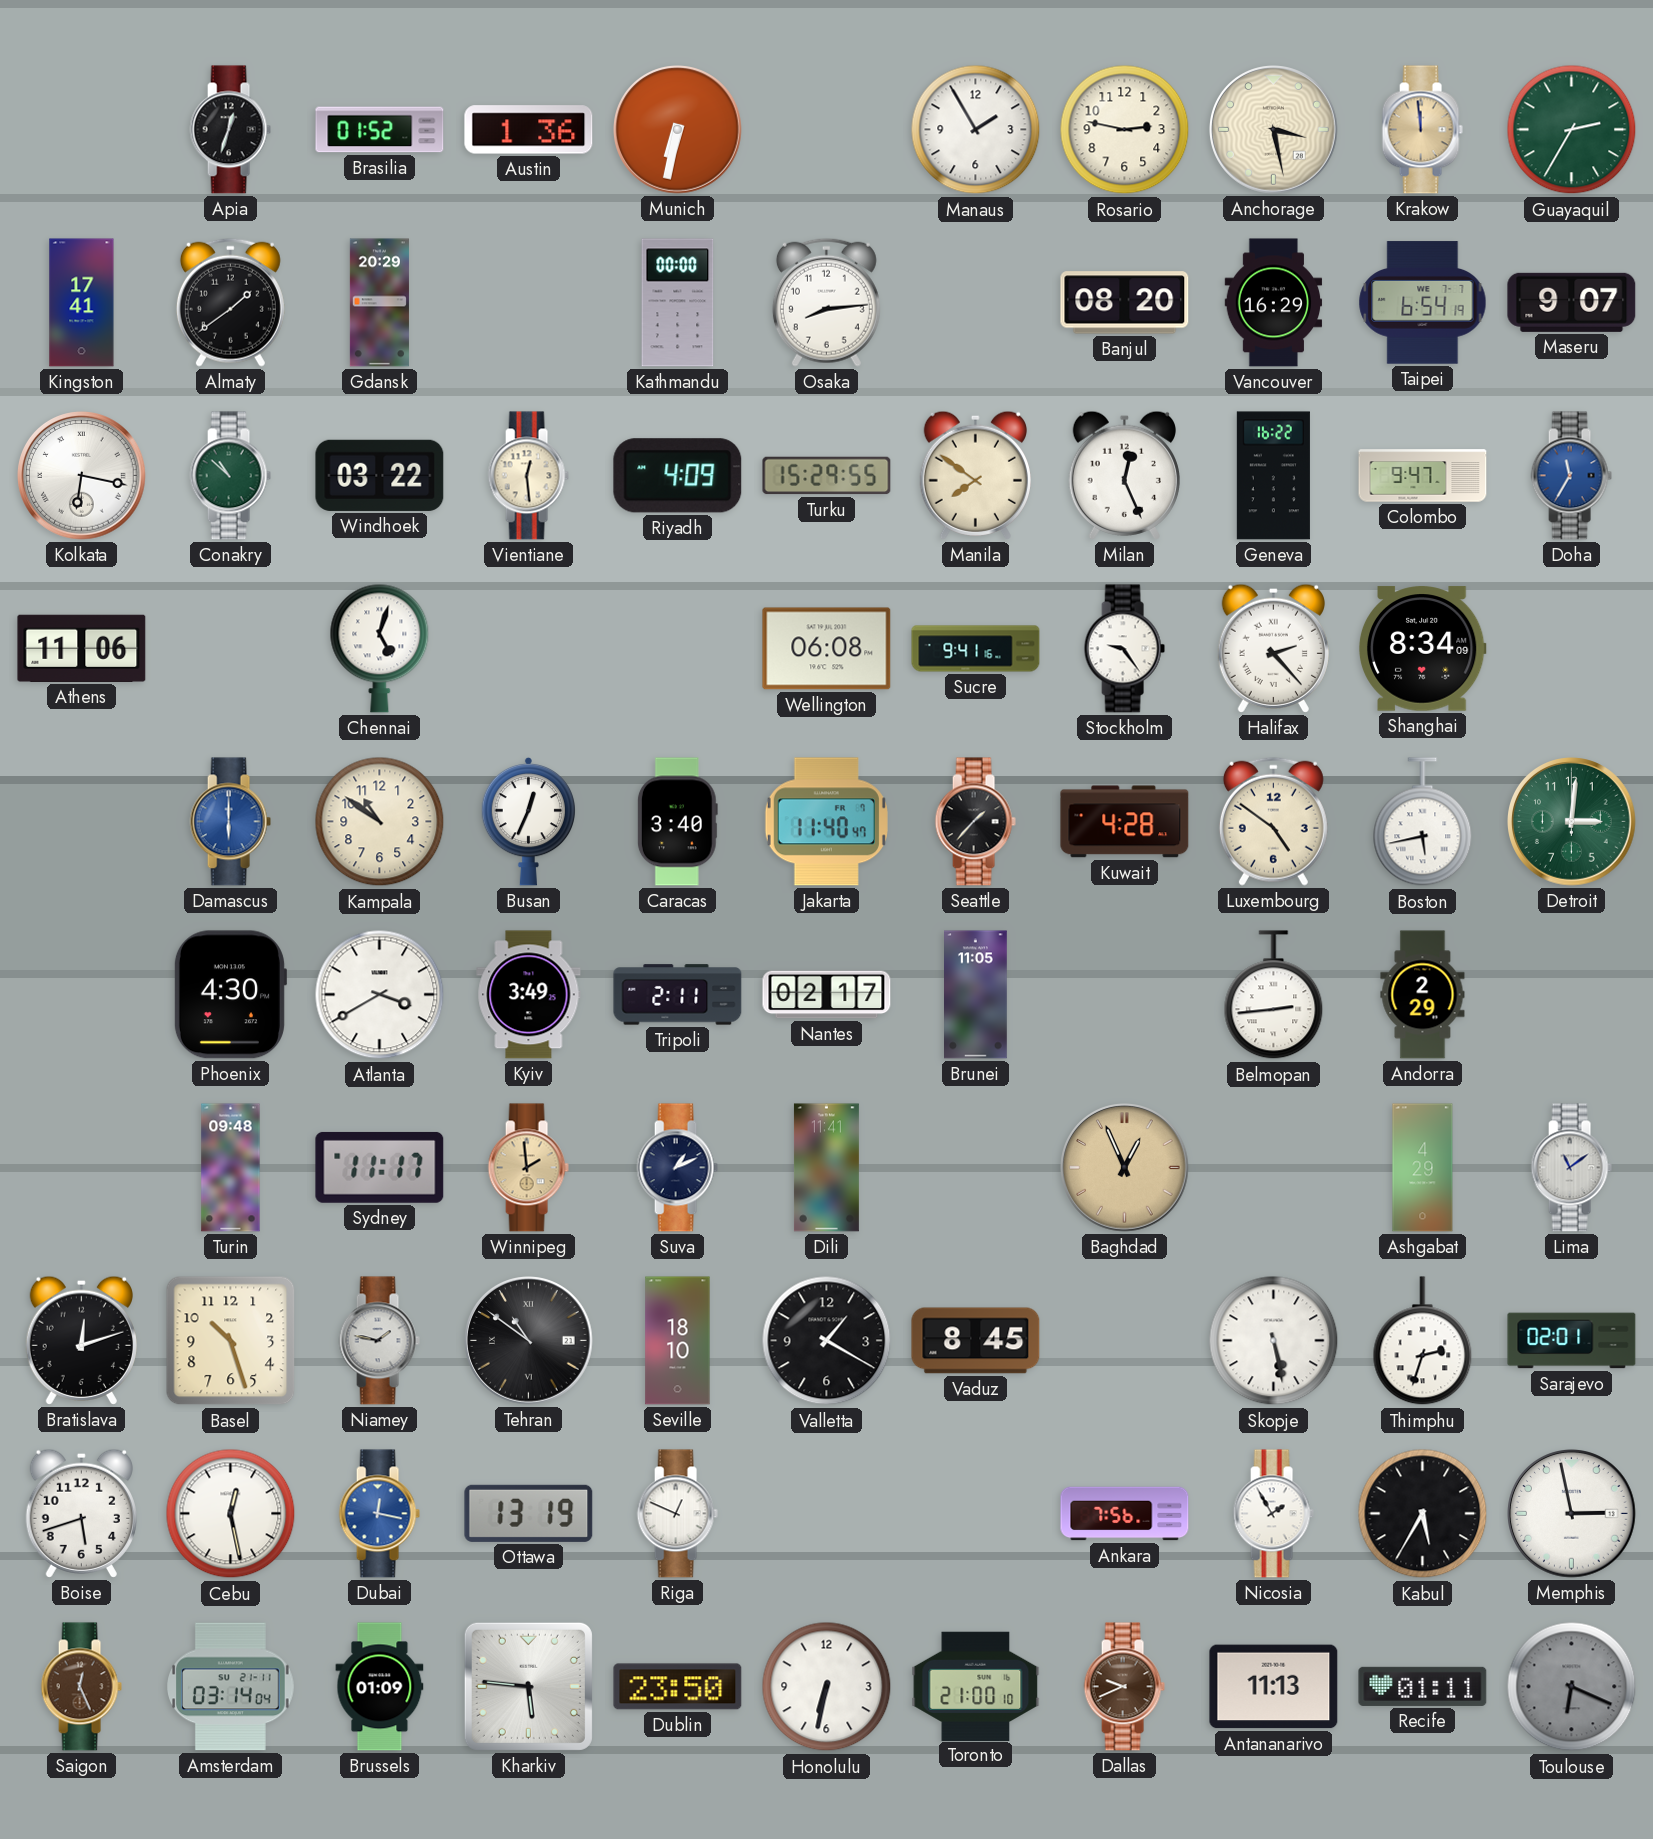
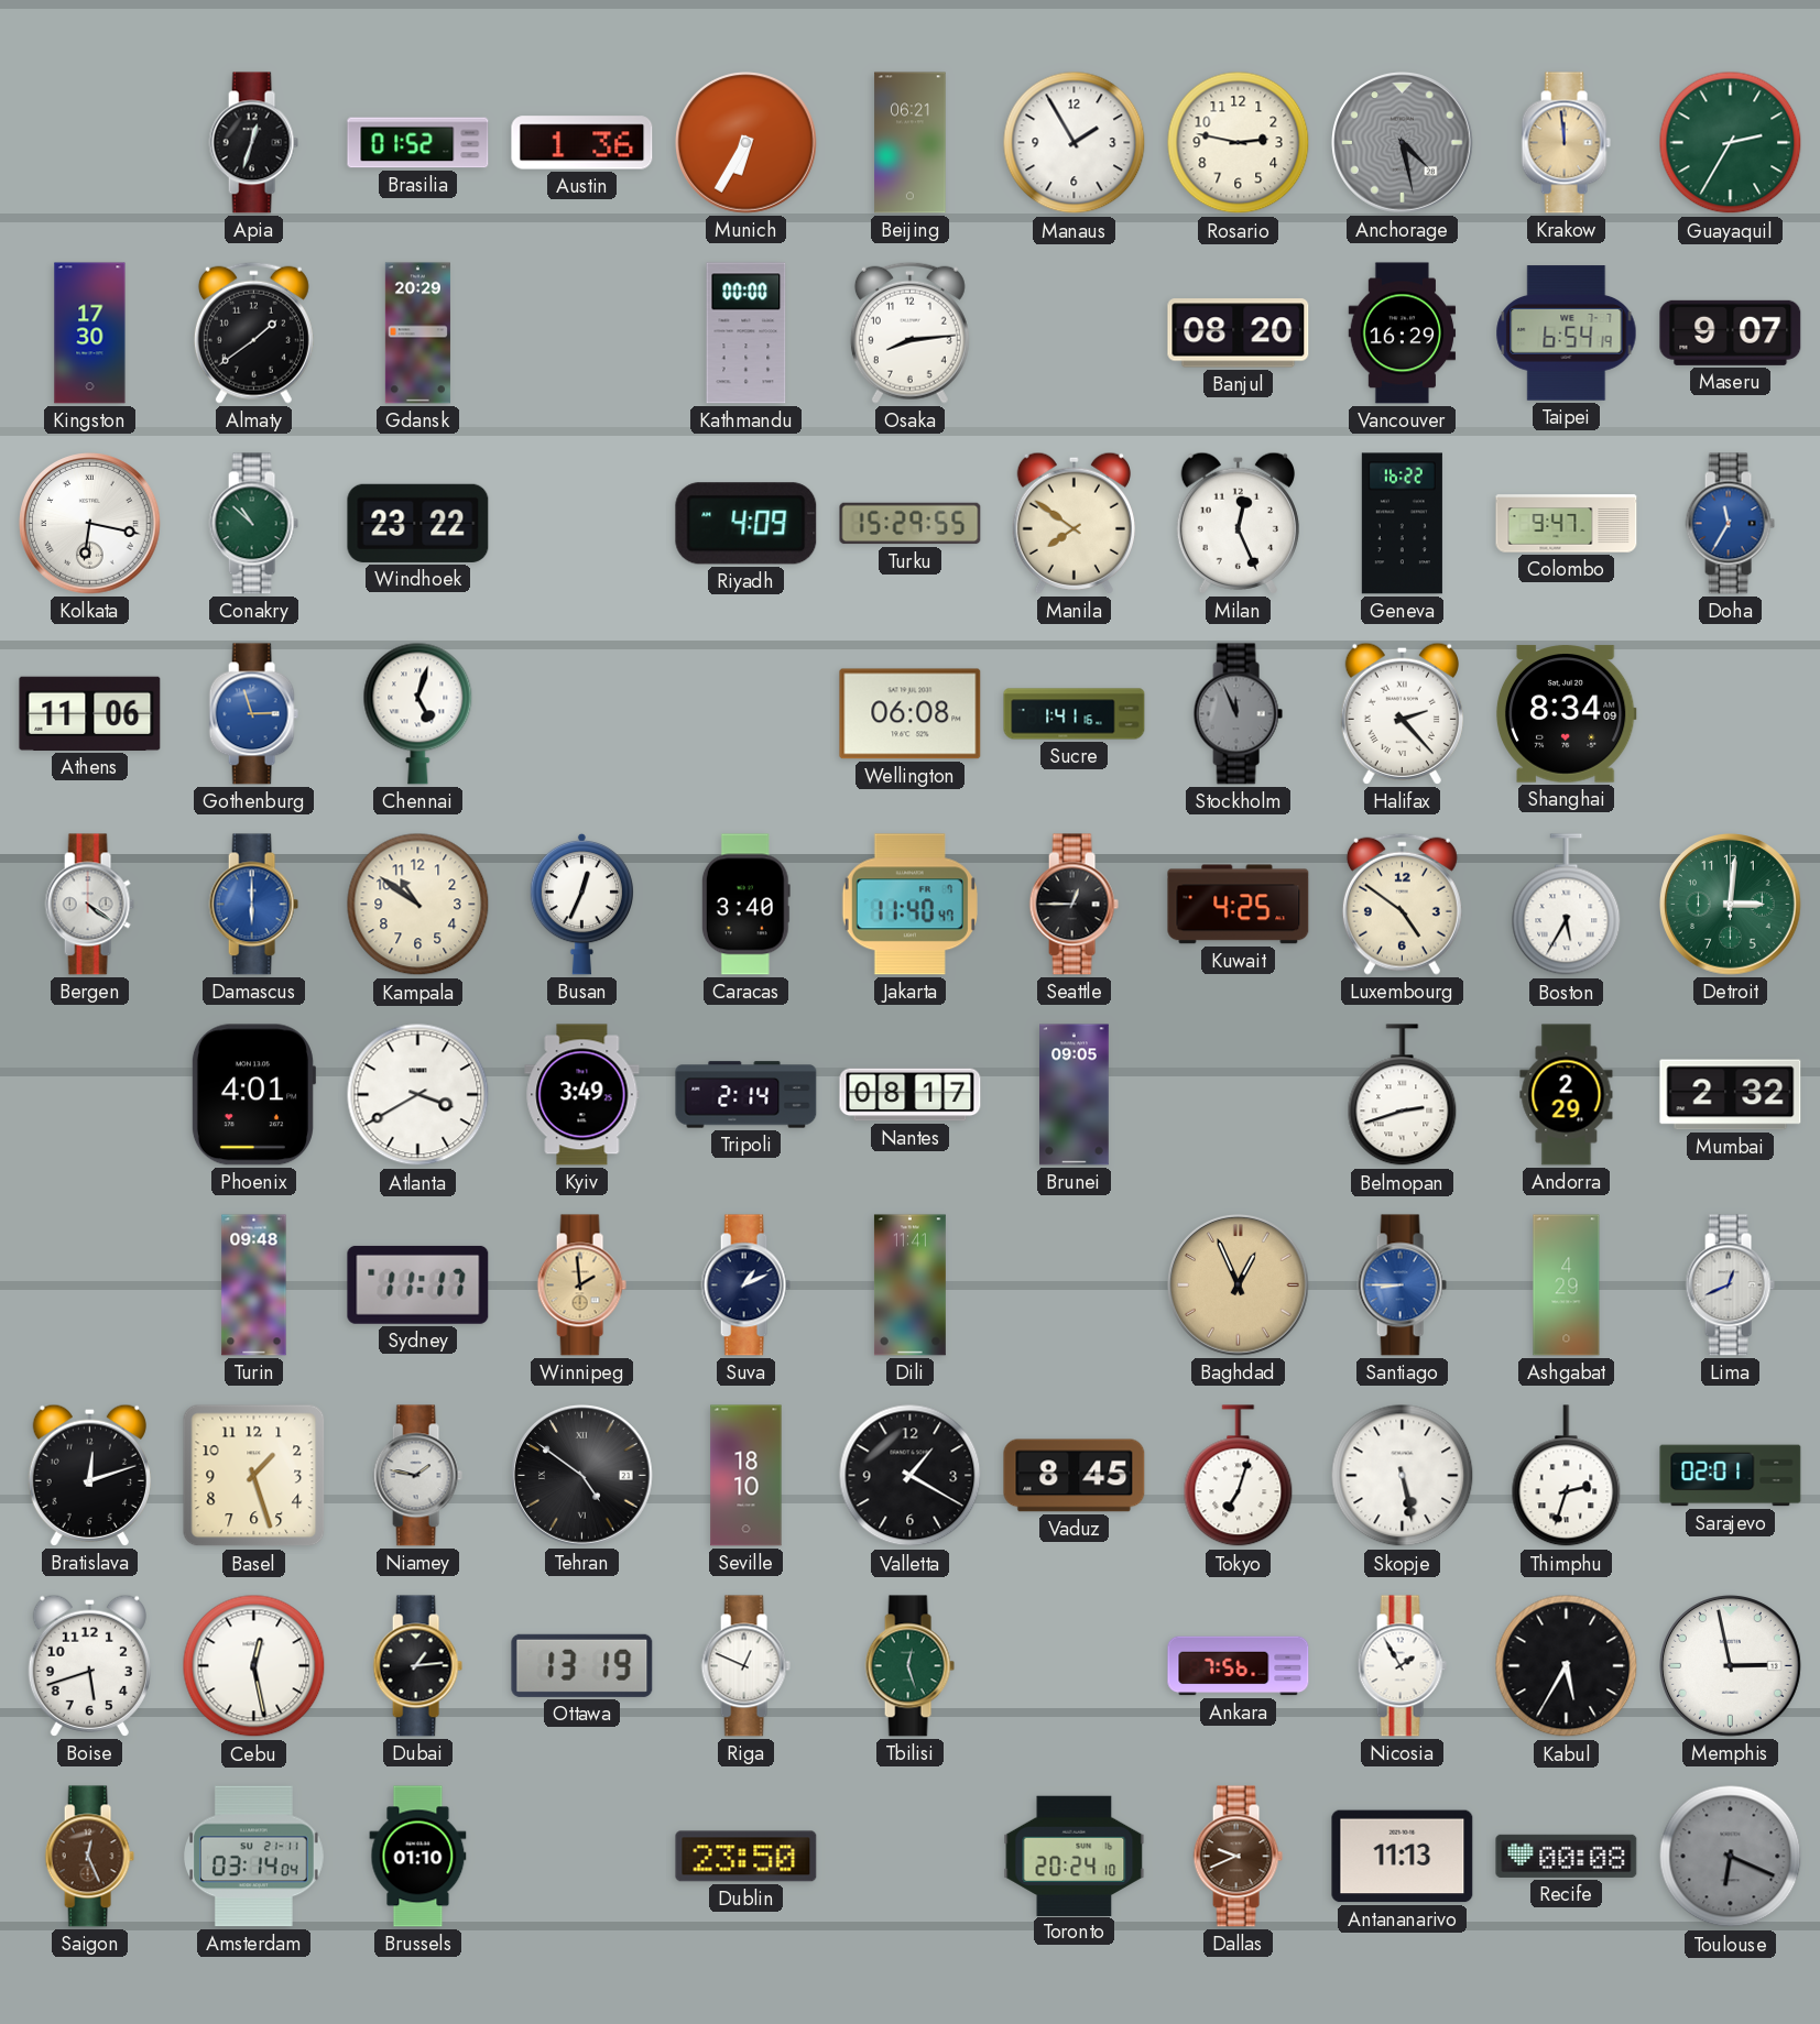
Munich: 6:32 -> 6:35 (746, 143)
Beijing: none -> 06:21 (911, 143)
Anchorage: 3:28 -> 4:28 (1403, 143)
Anchorage dial: cream -> grey (1403, 143)
Kingston: 17:41 -> 17:30 (90, 333)
Windhoek: 03:22 -> 23:22 (418, 523)
Vientiane: 12:29 -> none (528, 476)
Gothenburg: none -> 2:57 (253, 714)
Sucre: 9:41 -> 1:41 (1075, 714)
Stockholm: 9:24 -> 11:56 (1238, 714)
Stockholm dial: white -> grey (1238, 714)
Bergen: none -> 4:21 (89, 905)
Seattle: 1:37 -> 12:45 (1074, 905)
Kuwait: 4:28 -> 4:25 (1239, 905)
Boston: 5:43 -> 5:35 (1567, 905)
Phoenix: 4:30 -> 4:01 (253, 1095)
Tripoli: 2:11 -> 2:14 (746, 1095)
Nantes: 02:17 -> 08:17 (911, 1095)
Brunei: 11:05 -> 09:05 (1075, 1095)
Belmopan: 2:44 -> 2:42 (1403, 1095)
Mumbai: none -> 2:32 (1731, 1095)
Santiago: none -> 8:45 (1402, 1285)
Lima: 11:09 -> 12:41 (1730, 1285)
Basel: 10:27 -> 1:27 (254, 1476)
Tehran: 10:51 -> 4:51 (582, 1476)
Tokyo: none -> 7:03 (1239, 1476)
Dubai: 12:17 -> 1:14 (417, 1666)
Dubai dial: blue -> black (417, 1666)
Tbilisi: none -> 12:27 (909, 1666)
Brussels: 01:09 -> 01:10 (418, 1857)
Kharkiv: 5:46 -> none (528, 1686)
Honolulu: 6:32 -> none (827, 1687)
Toronto: 21:00 -> 20:24 (1075, 1856)
Recife: 01:11 -> 00:08 (1567, 1856)
